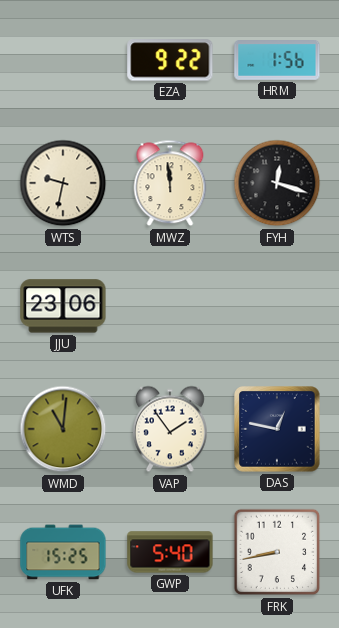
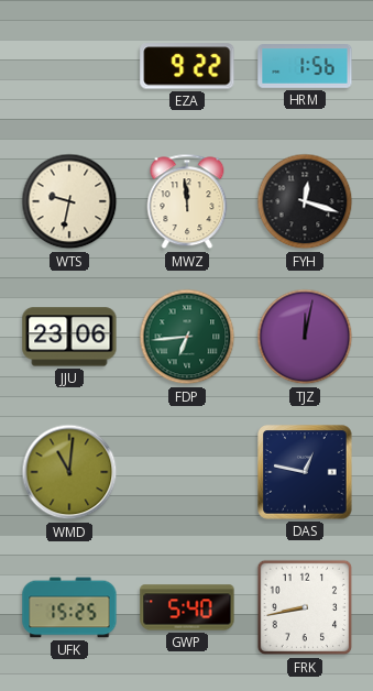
FDP: none -> 6:44 (187, 337)
TJZ: none -> 12:02 (305, 337)
VAP: 1:54 -> none (170, 429)
